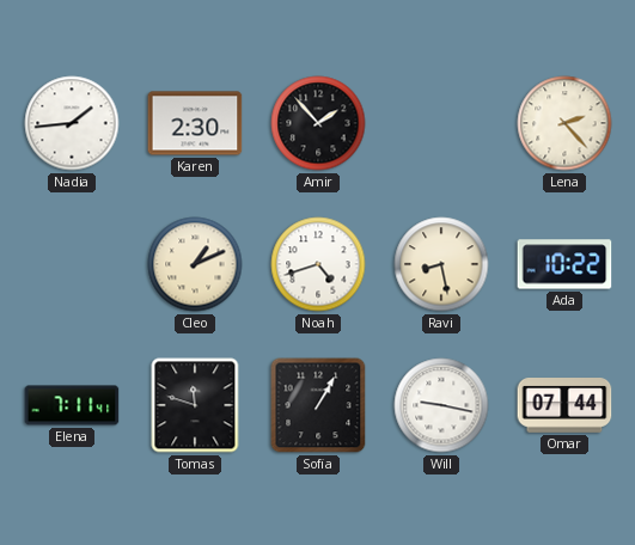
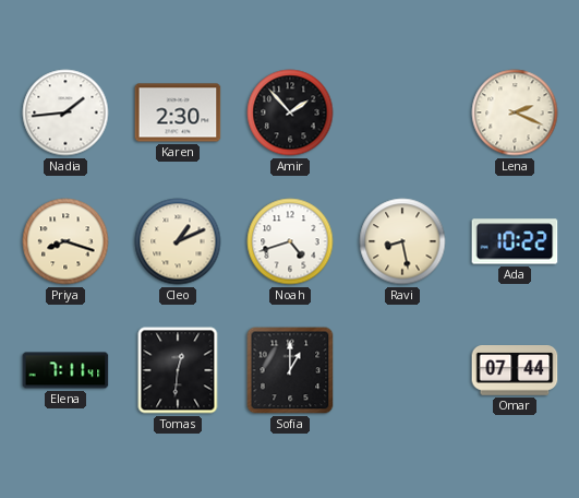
Lena: 2:23 -> 2:19 (515, 112)
Priya: none -> 8:18 (65, 241)
Tomas: 11:48 -> 12:31 (178, 370)
Sofia: 1:05 -> 1:00 (290, 370)
Will: 9:17 -> none (441, 405)
